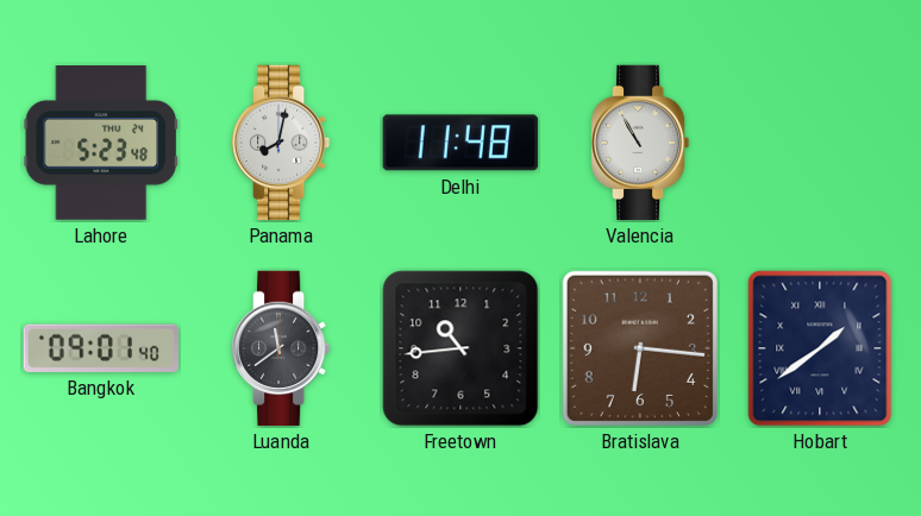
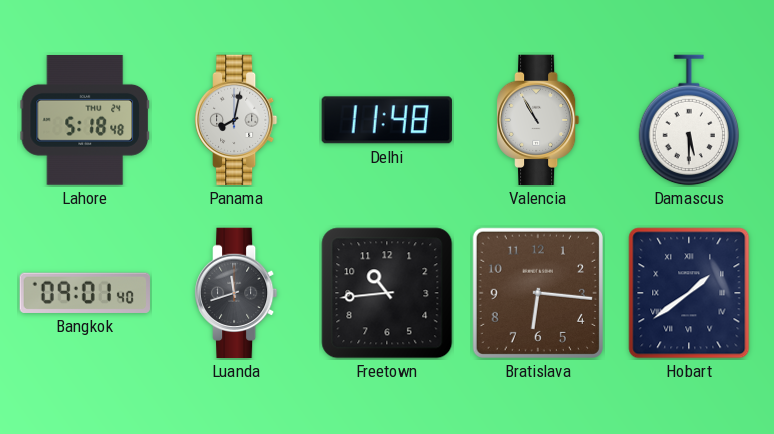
Lahore: 5:23 -> 5:18 (84, 121)
Damascus: none -> 5:30 (689, 120)
Luanda: 11:39 -> 11:42 (237, 293)
